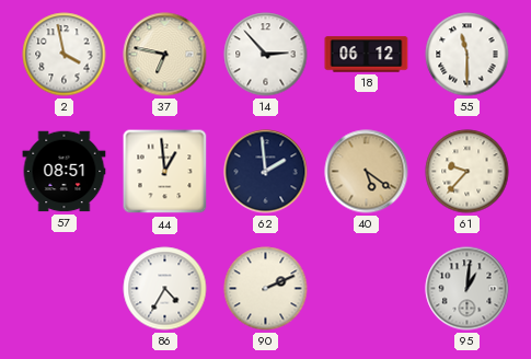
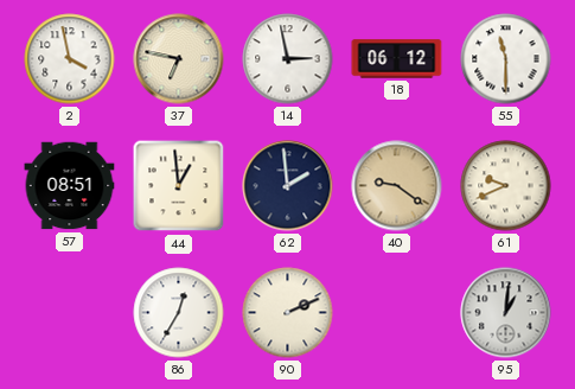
14: 2:53 -> 2:58 (288, 59)
40: 5:21 -> 9:21 (397, 186)
61: 9:37 -> 9:41 (506, 186)
86: 4:35 -> 12:35 (179, 313)
